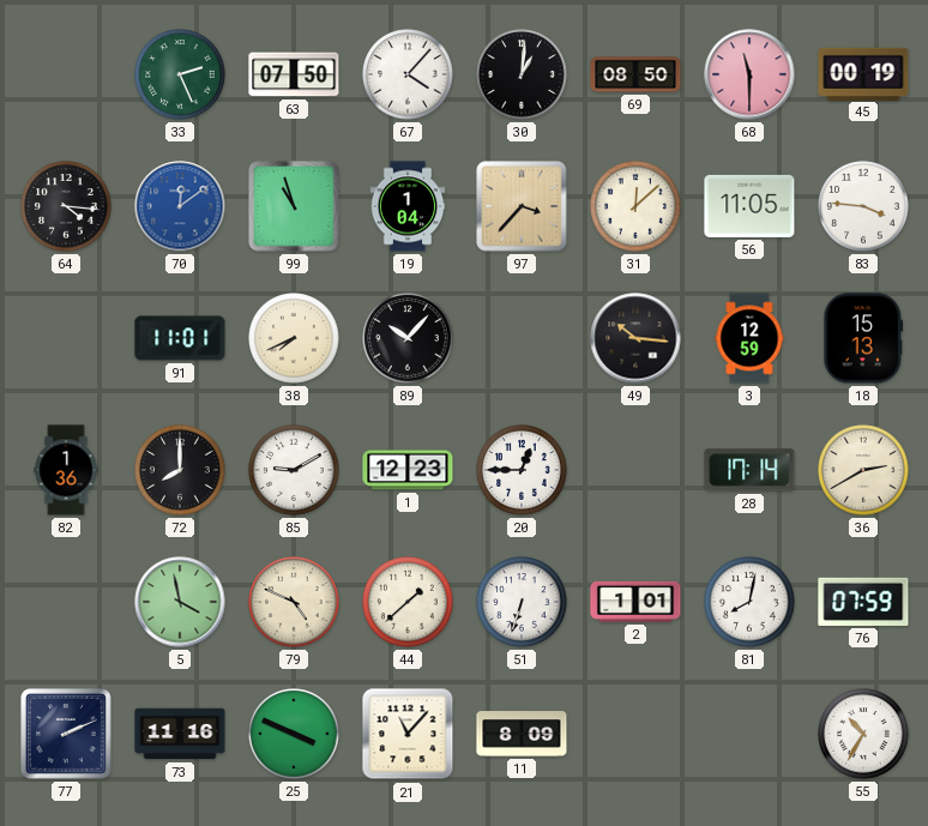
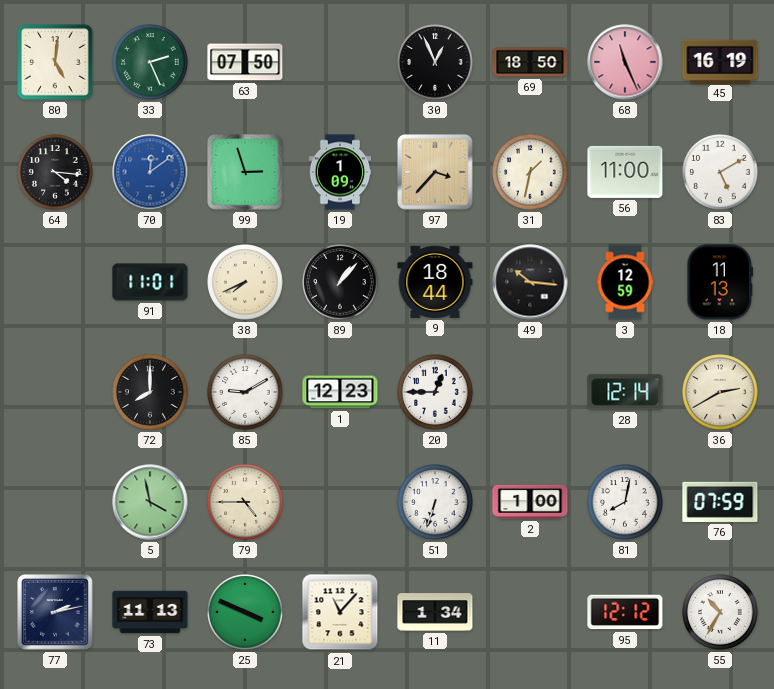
80: none -> 5:01 (55, 62)
67: 4:07 -> none (408, 74)
30: 1:01 -> 12:56 (435, 62)
69: 08:50 -> 18:50 (530, 62)
68: 11:30 -> 11:26 (625, 62)
45: 00:19 -> 16:19 (720, 61)
99: 10:57 -> 2:57 (246, 173)
19: 1:04 -> 1:09 (340, 172)
31: 12:08 -> 1:32 (530, 172)
56: 11:05 -> 11:00 (625, 172)
83: 3:46 -> 5:10 (720, 172)
89: 10:07 -> 1:07 (340, 282)
9: none -> 18:44 (435, 282)
18: 15:13 -> 11:13 (720, 282)
82: 1:36 -> none (66, 470)
28: 17:14 -> 12:14 (625, 392)
79: 4:49 -> 4:45 (245, 502)
44: 1:38 -> none (408, 602)
2: 1:01 -> 1:00 (530, 502)
77: 2:11 -> 2:13 (56, 613)
73: 11:16 -> 11:13 (150, 612)
11: 8:09 -> 1:34 (435, 612)
95: none -> 12:12 (625, 612)
